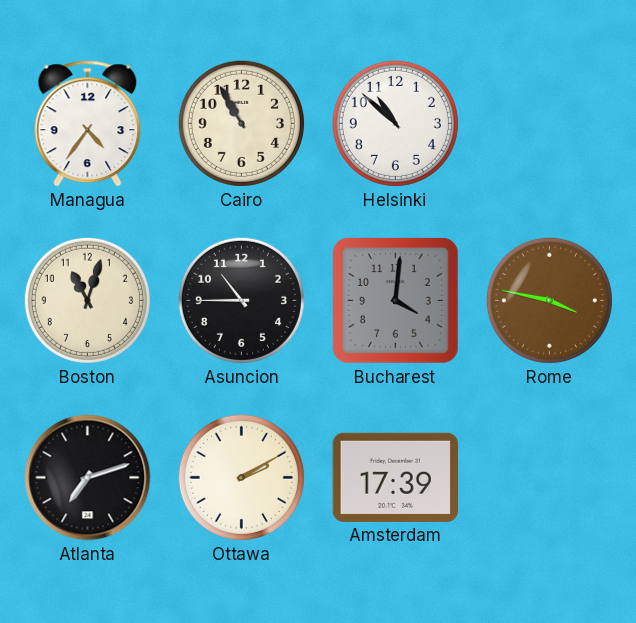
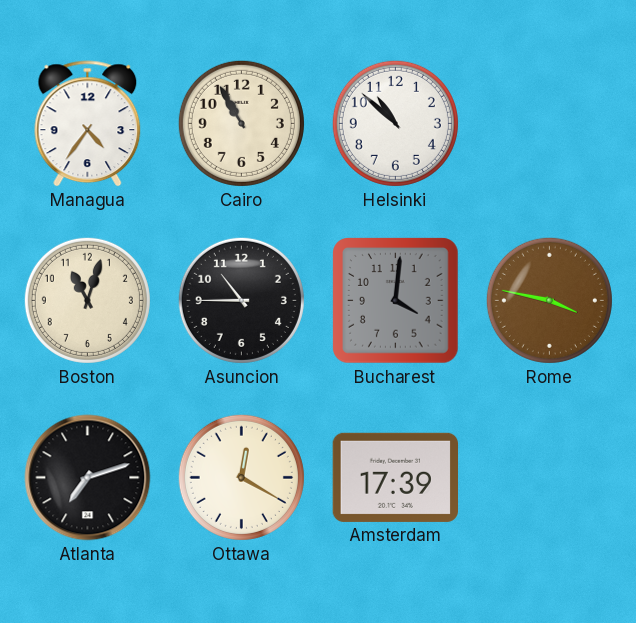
Ottawa: 2:10 -> 12:20 (241, 477)
